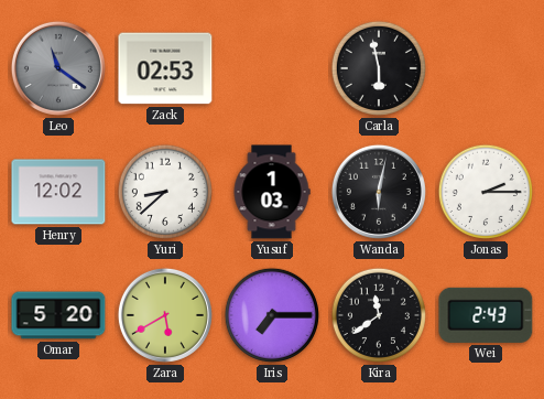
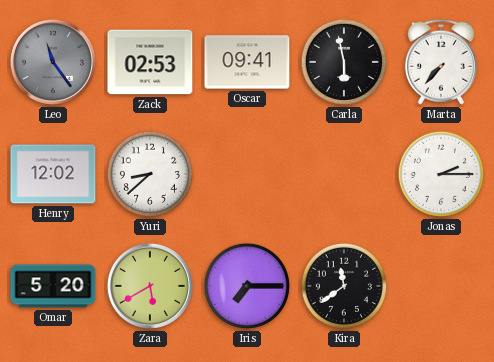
Leo: 11:21 -> 11:24 (53, 62)
Oscar: none -> 09:41 (247, 62)
Marta: none -> 7:37 (441, 62)
Yusuf: 1:03 -> none (272, 192)
Wanda: 6:02 -> none (379, 192)
Wei: 2:43 -> none (486, 315)
